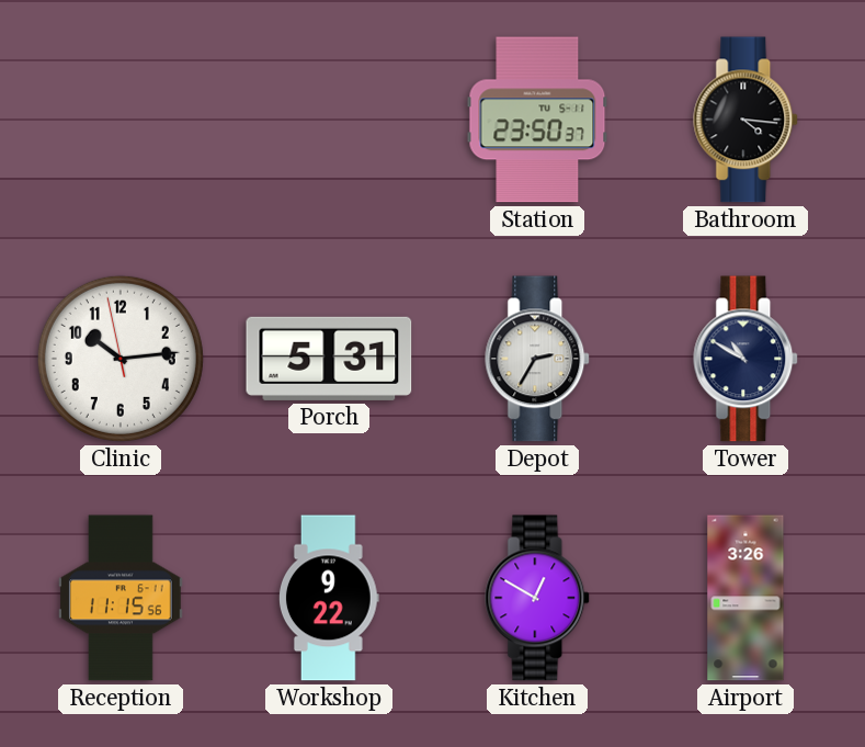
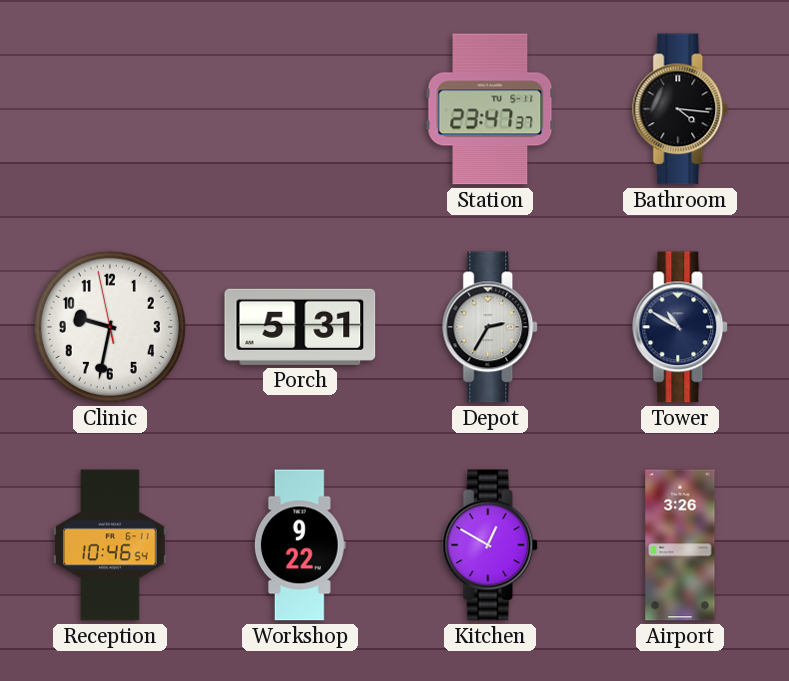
Station: 23:50 -> 23:47 (490, 109)
Clinic: 10:13 -> 9:31 (110, 327)
Reception: 11:15 -> 10:46 (110, 545)
